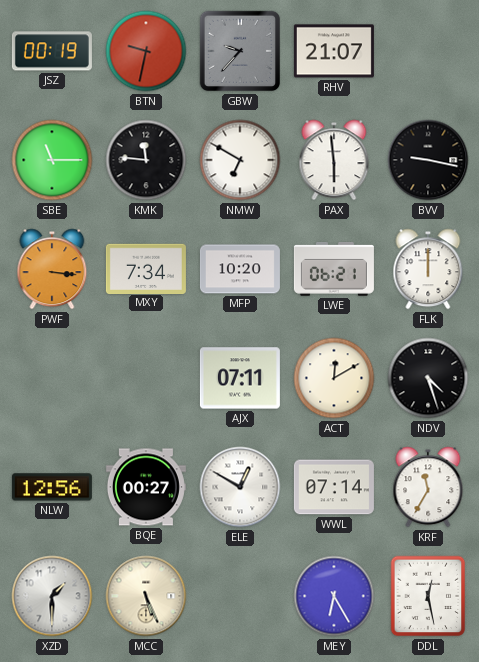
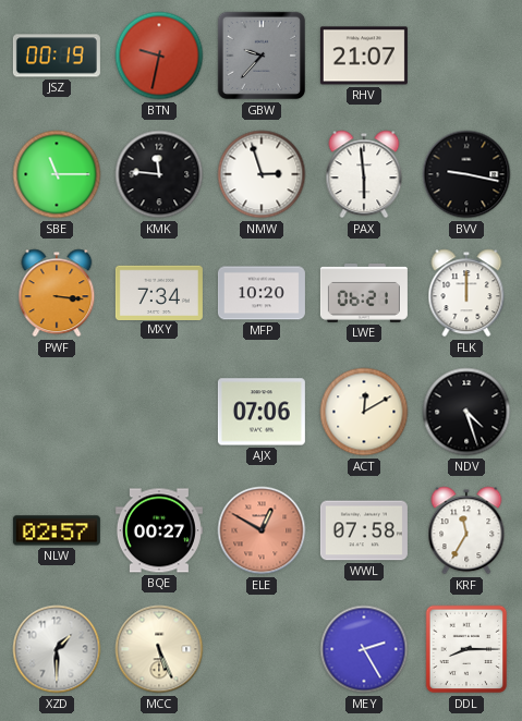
NMW: 6:50 -> 2:57 (262, 174)
AJX: 07:11 -> 07:06 (262, 412)
NLW: 12:56 -> 02:57 (57, 530)
ELE dial: white -> salmon (262, 530)
WWL: 07:14 -> 07:58 (364, 530)
MEY: 6:25 -> 2:25 (364, 649)
DDL: 12:28 -> 8:15 (466, 649)
